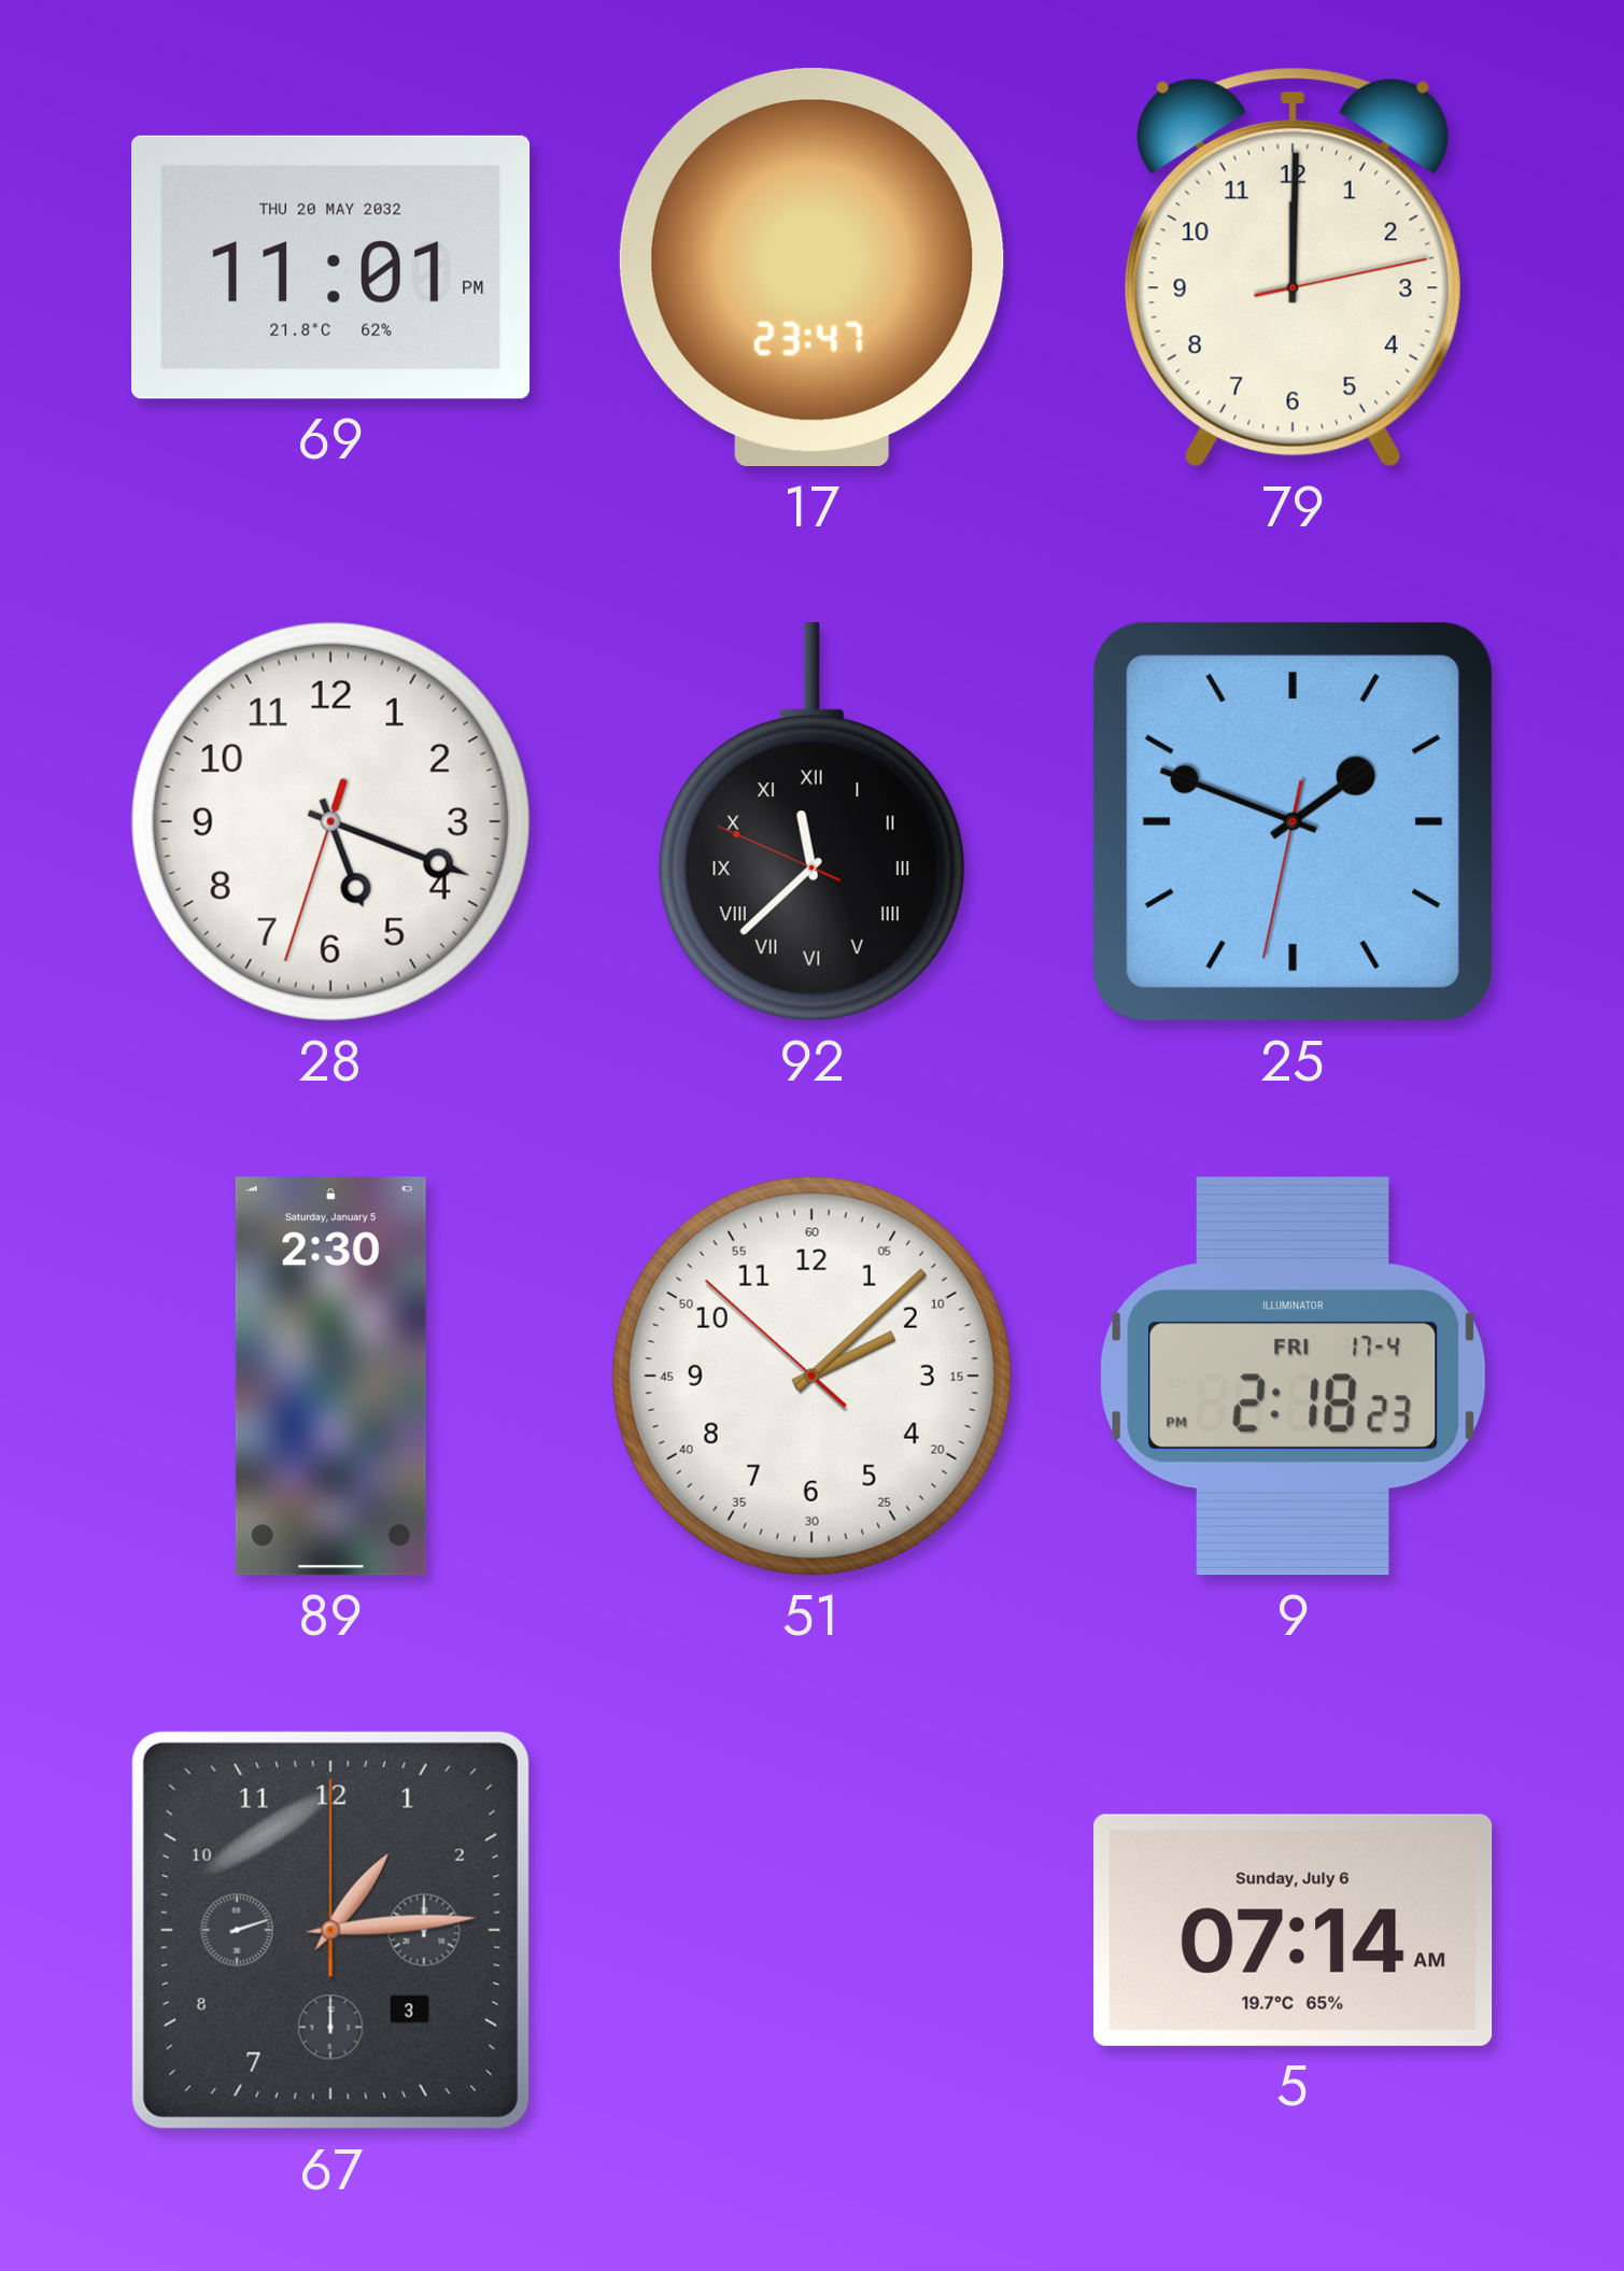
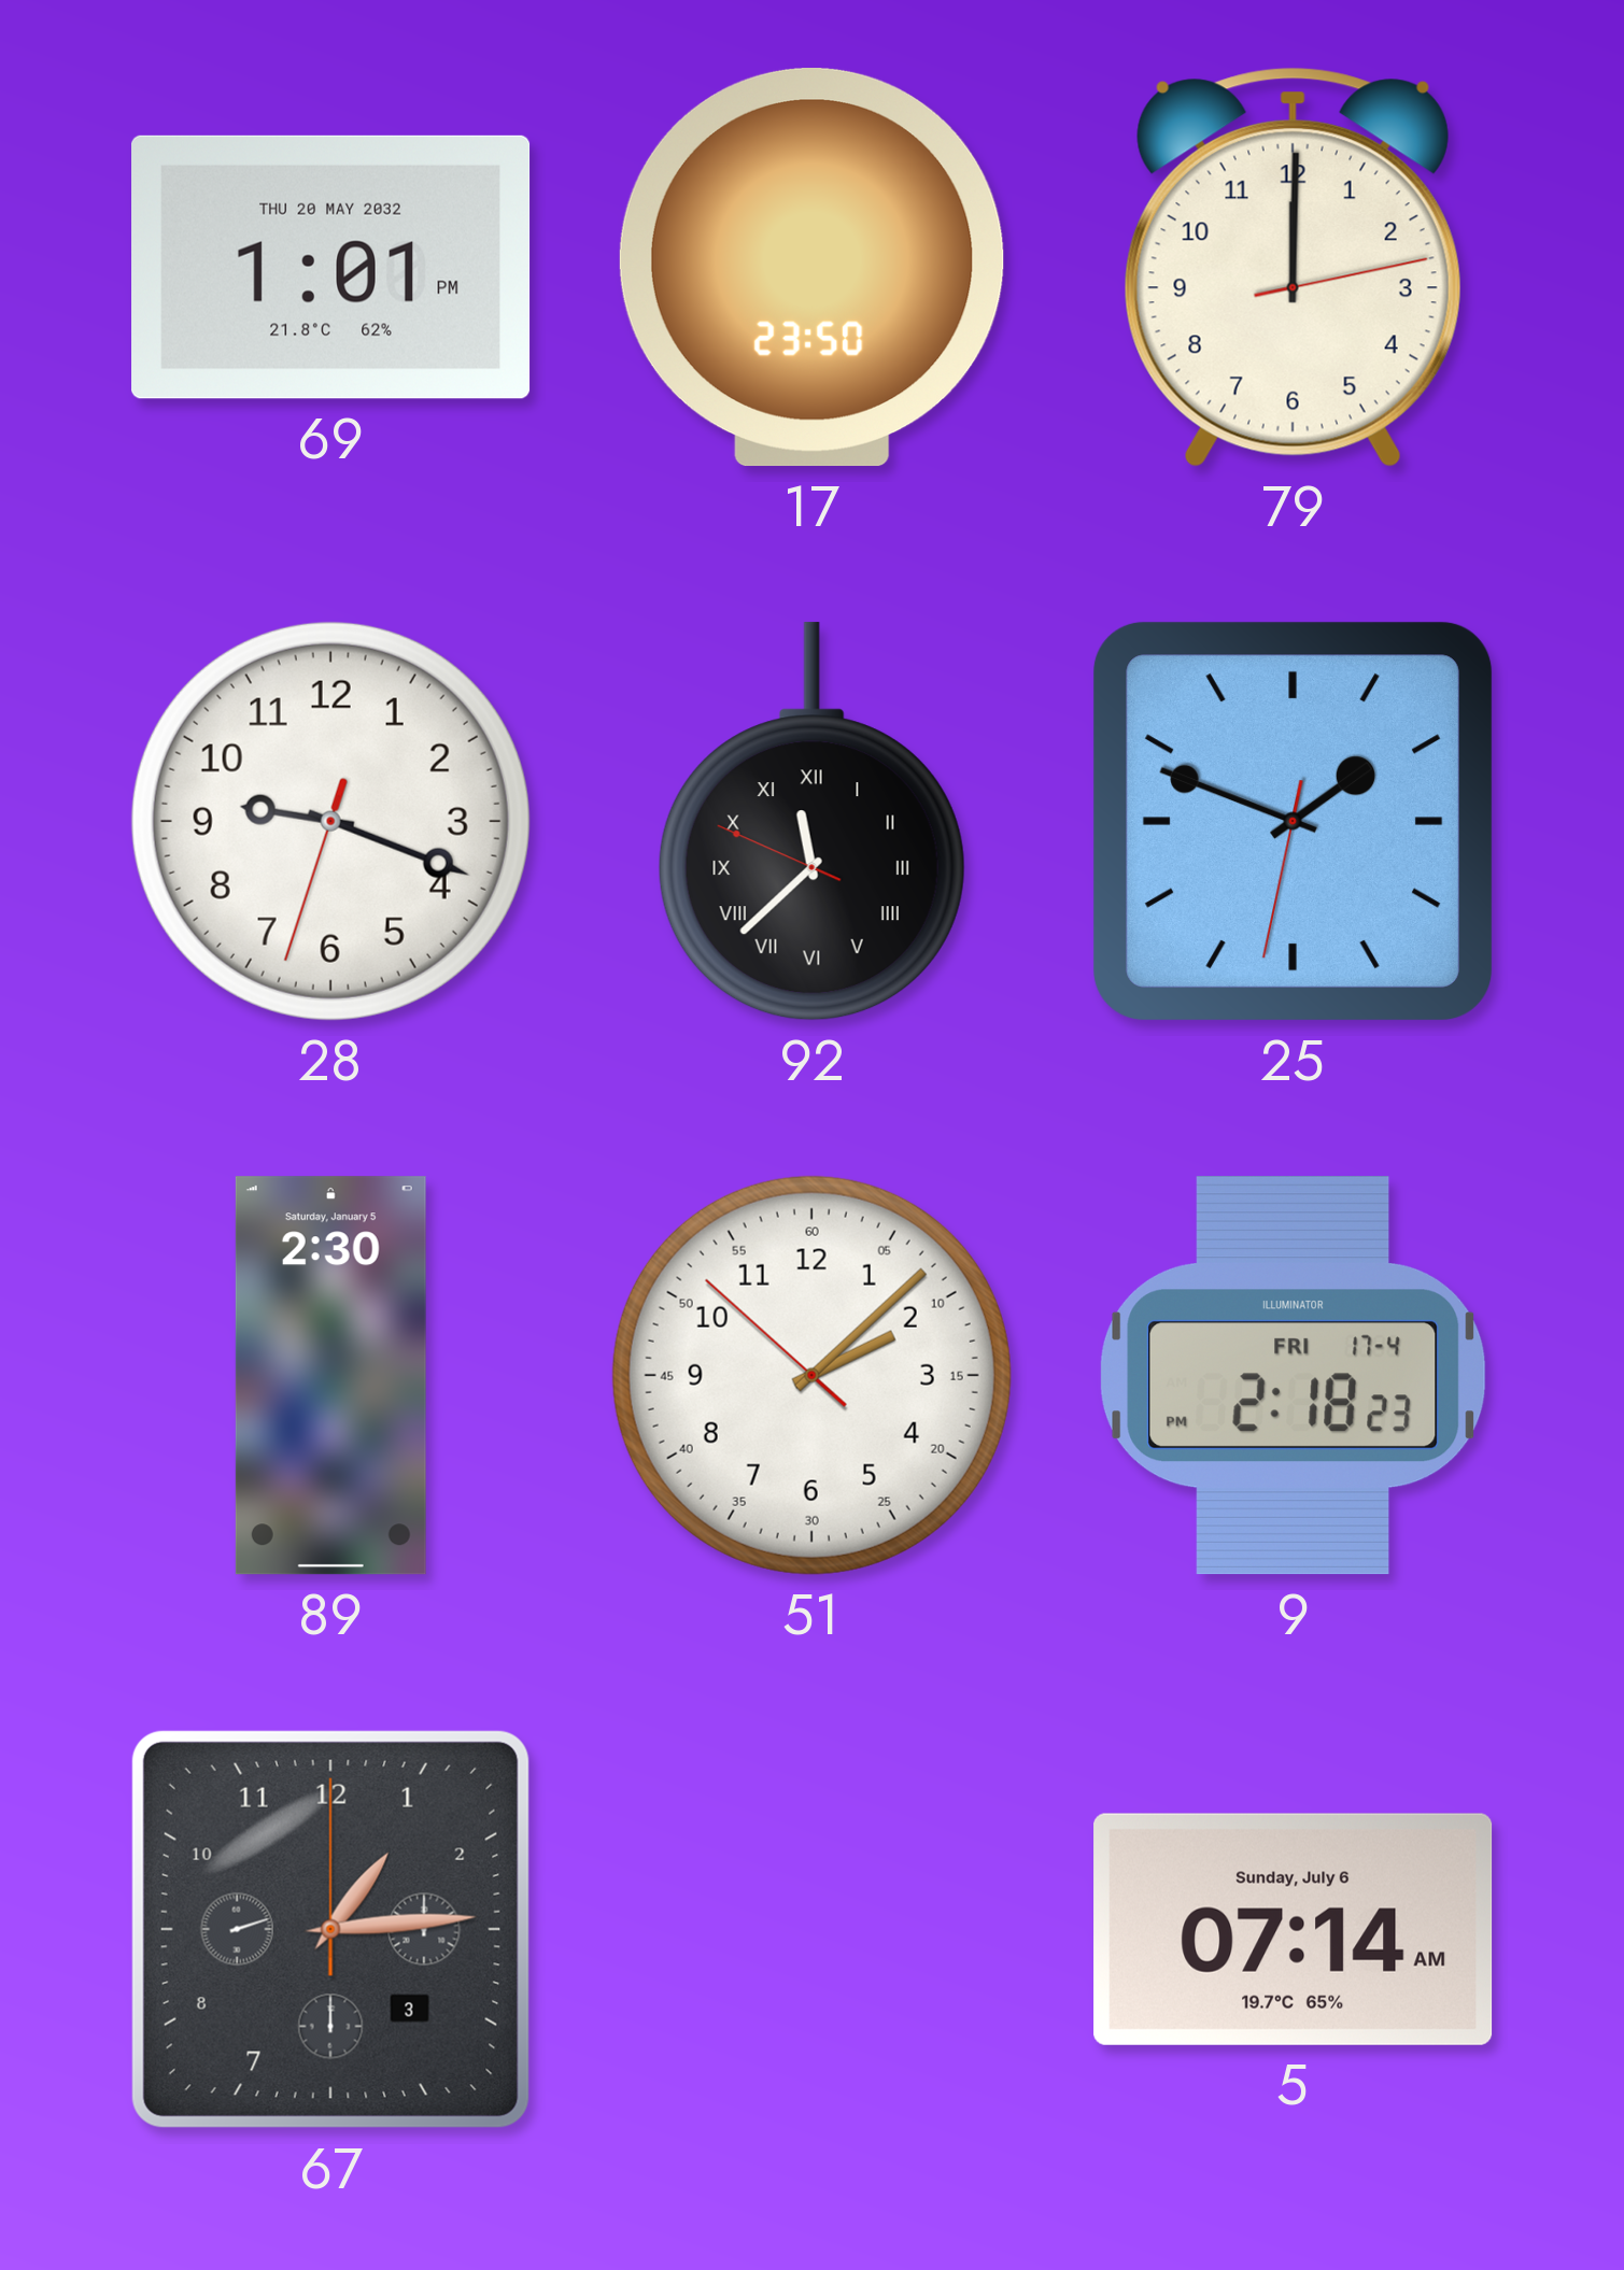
69: 11:01 -> 1:01 (331, 267)
17: 23:47 -> 23:50 (811, 268)
28: 5:18 -> 9:18 (330, 821)
